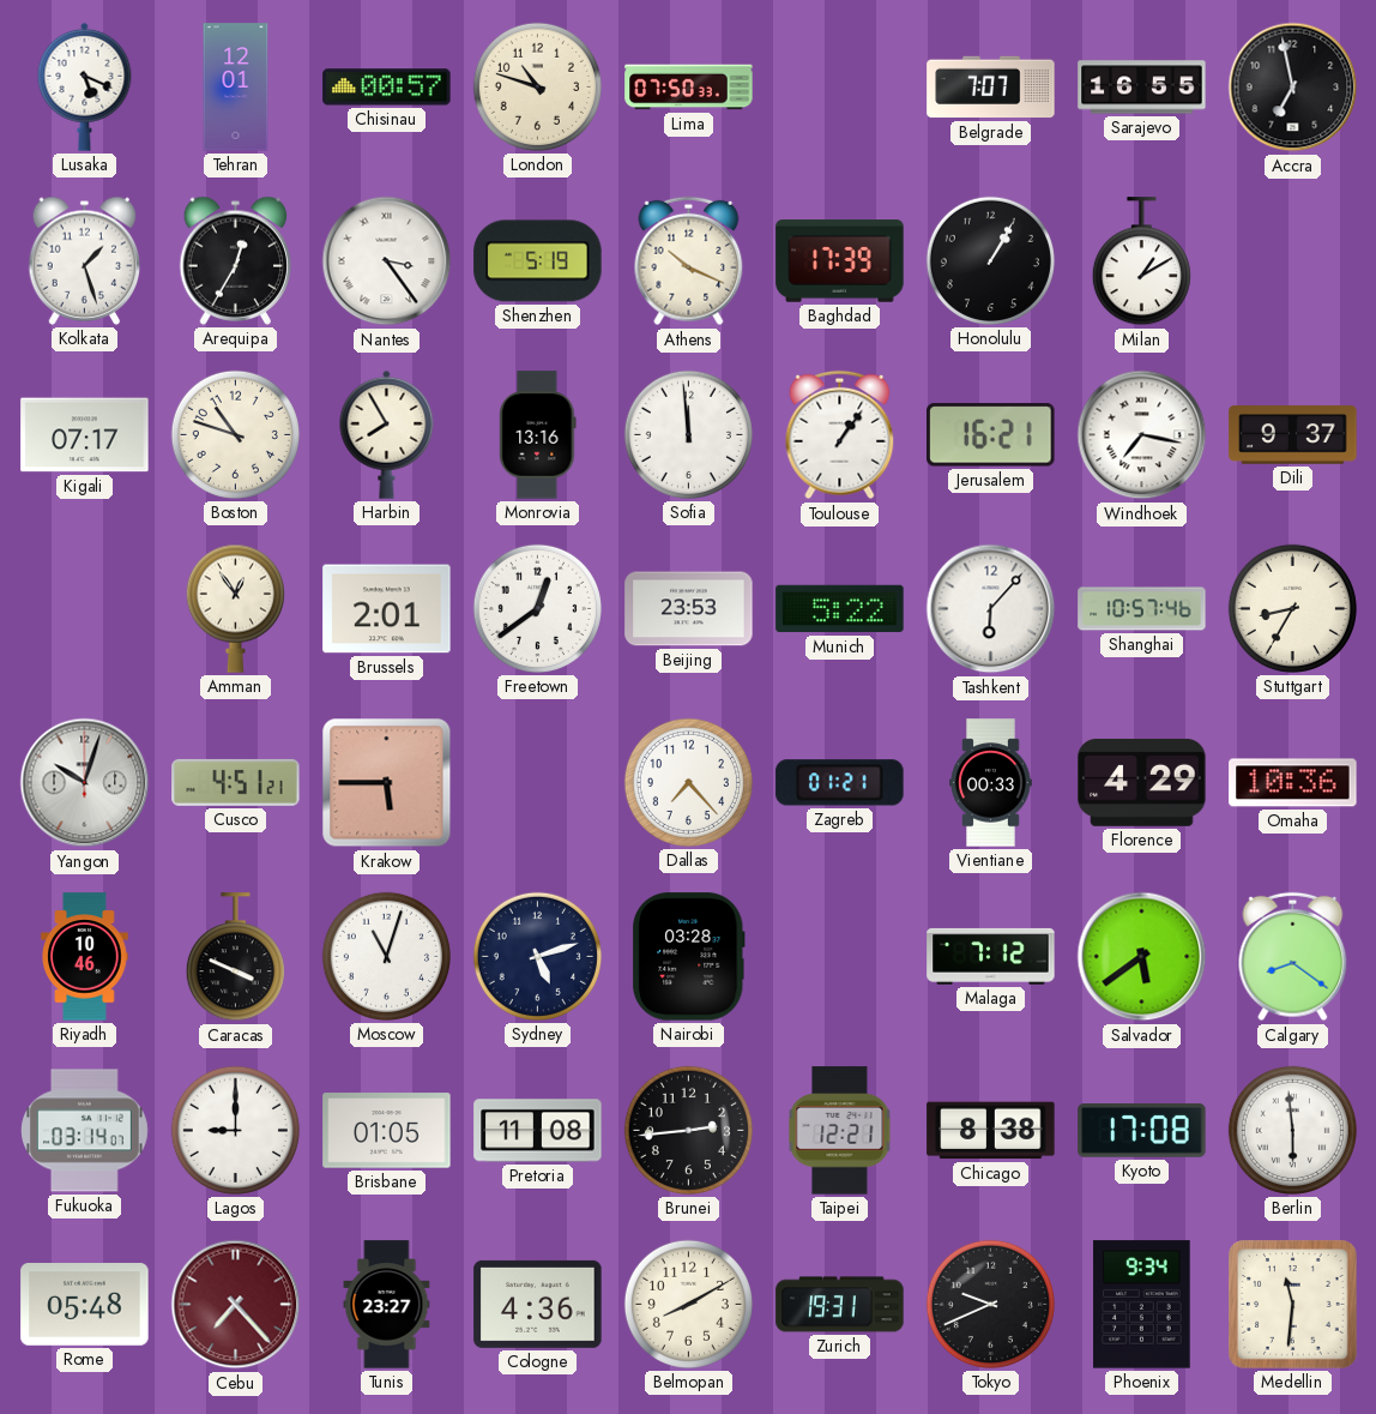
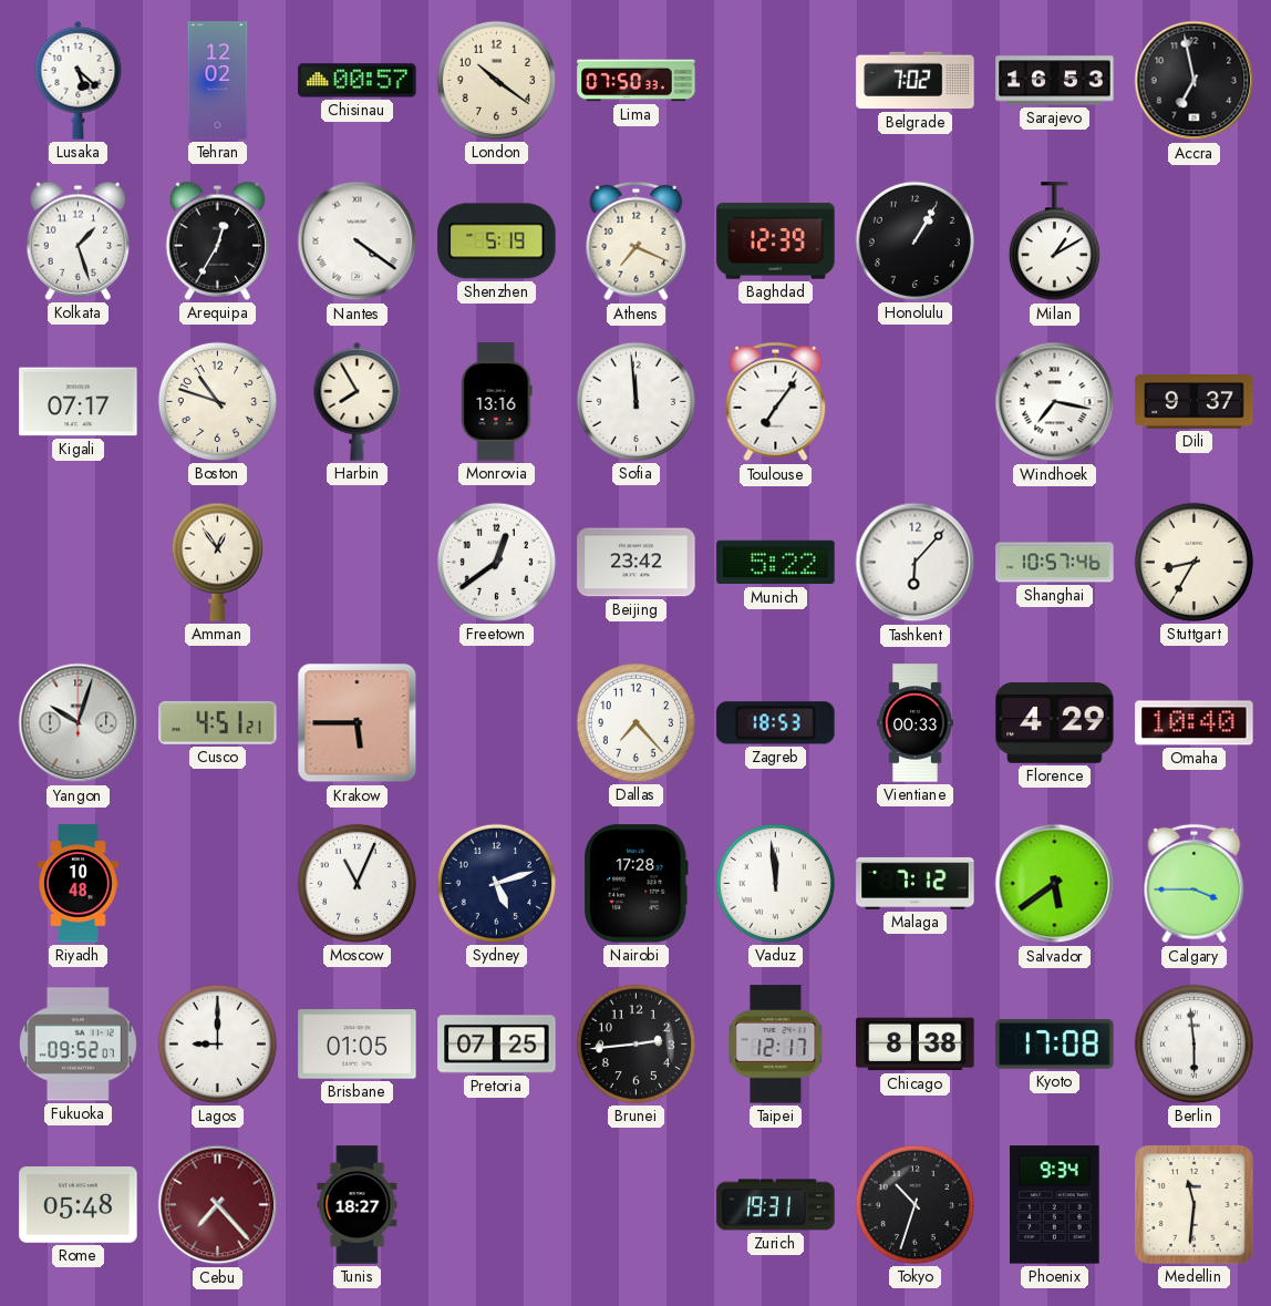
Lusaka: 5:19 -> 5:22 (79, 80)
Tehran: 12:01 -> 12:02 (218, 81)
London: 10:48 -> 10:21 (496, 80)
Belgrade: 7:07 -> 7:02 (916, 81)
Sarajevo: 16:55 -> 16:53 (1055, 81)
Nantes: 3:24 -> 4:21 (358, 241)
Athens: 10:19 -> 7:19 (637, 241)
Baghdad: 17:39 -> 12:39 (776, 241)
Toulouse: 1:06 -> 7:06 (776, 402)
Jerusalem: 16:21 -> none (991, 435)
Brussels: 2:01 -> none (387, 609)
Beijing: 23:53 -> 23:42 (637, 563)
Zagreb: 01:21 -> 18:53 (776, 723)
Omaha: 10:36 -> 10:40 (1195, 723)
Riyadh: 10:46 -> 10:48 (79, 884)
Caracas: 3:49 -> none (235, 957)
Moscow: 11:03 -> 11:04 (356, 883)
Nairobi: 03:28 -> 17:28 (637, 884)
Vaduz: none -> 11:59 (775, 883)
Calgary: 8:21 -> 3:45 (1195, 884)
Fukuoka: 03:14 -> 09:52 (79, 1045)
Pretoria: 11:08 -> 07:25 (497, 1045)
Taipei: 12:21 -> 12:17 (776, 1045)
Tunis: 23:27 -> 18:27 (358, 1205)
Cologne: 4:36 -> none (538, 1304)
Belmopan: 8:10 -> none (688, 1304)
Tokyo: 9:41 -> 10:33 (914, 1204)
